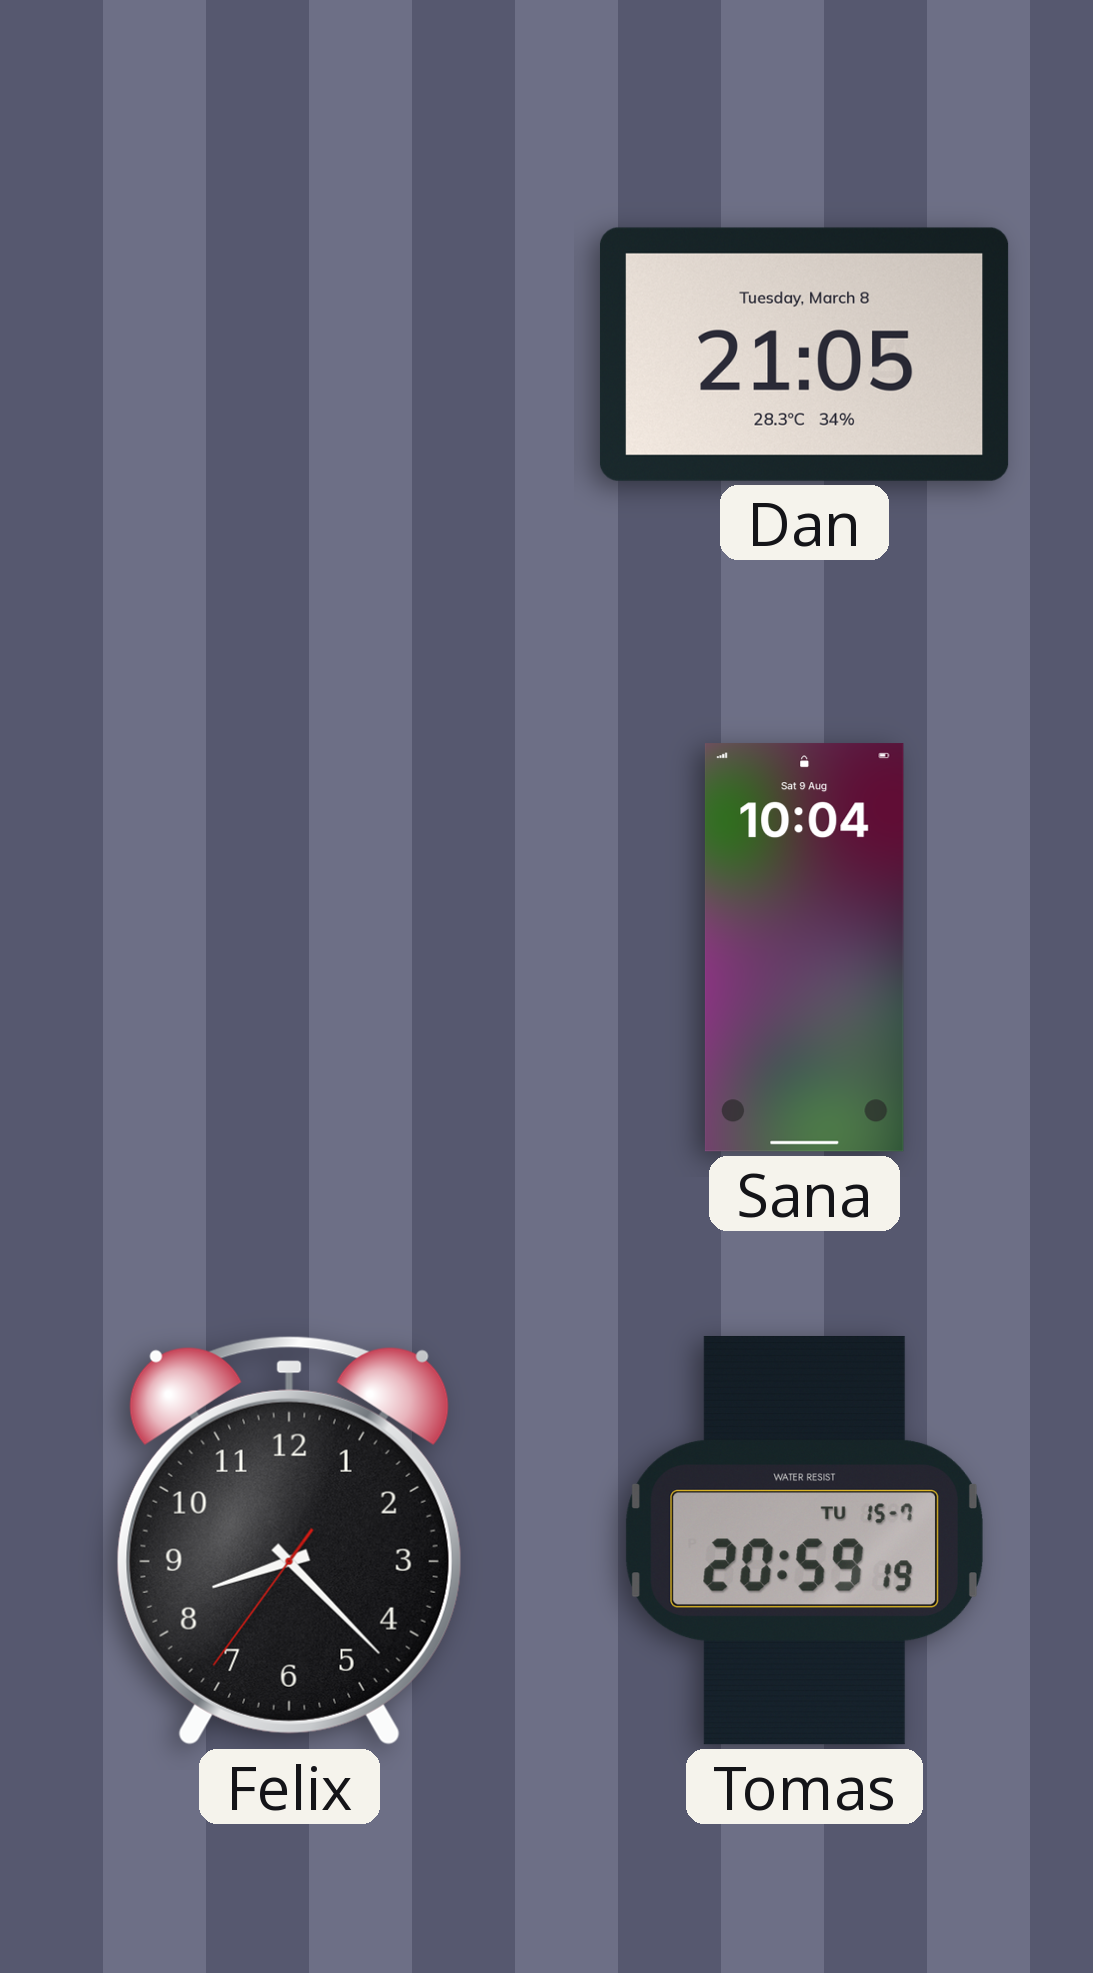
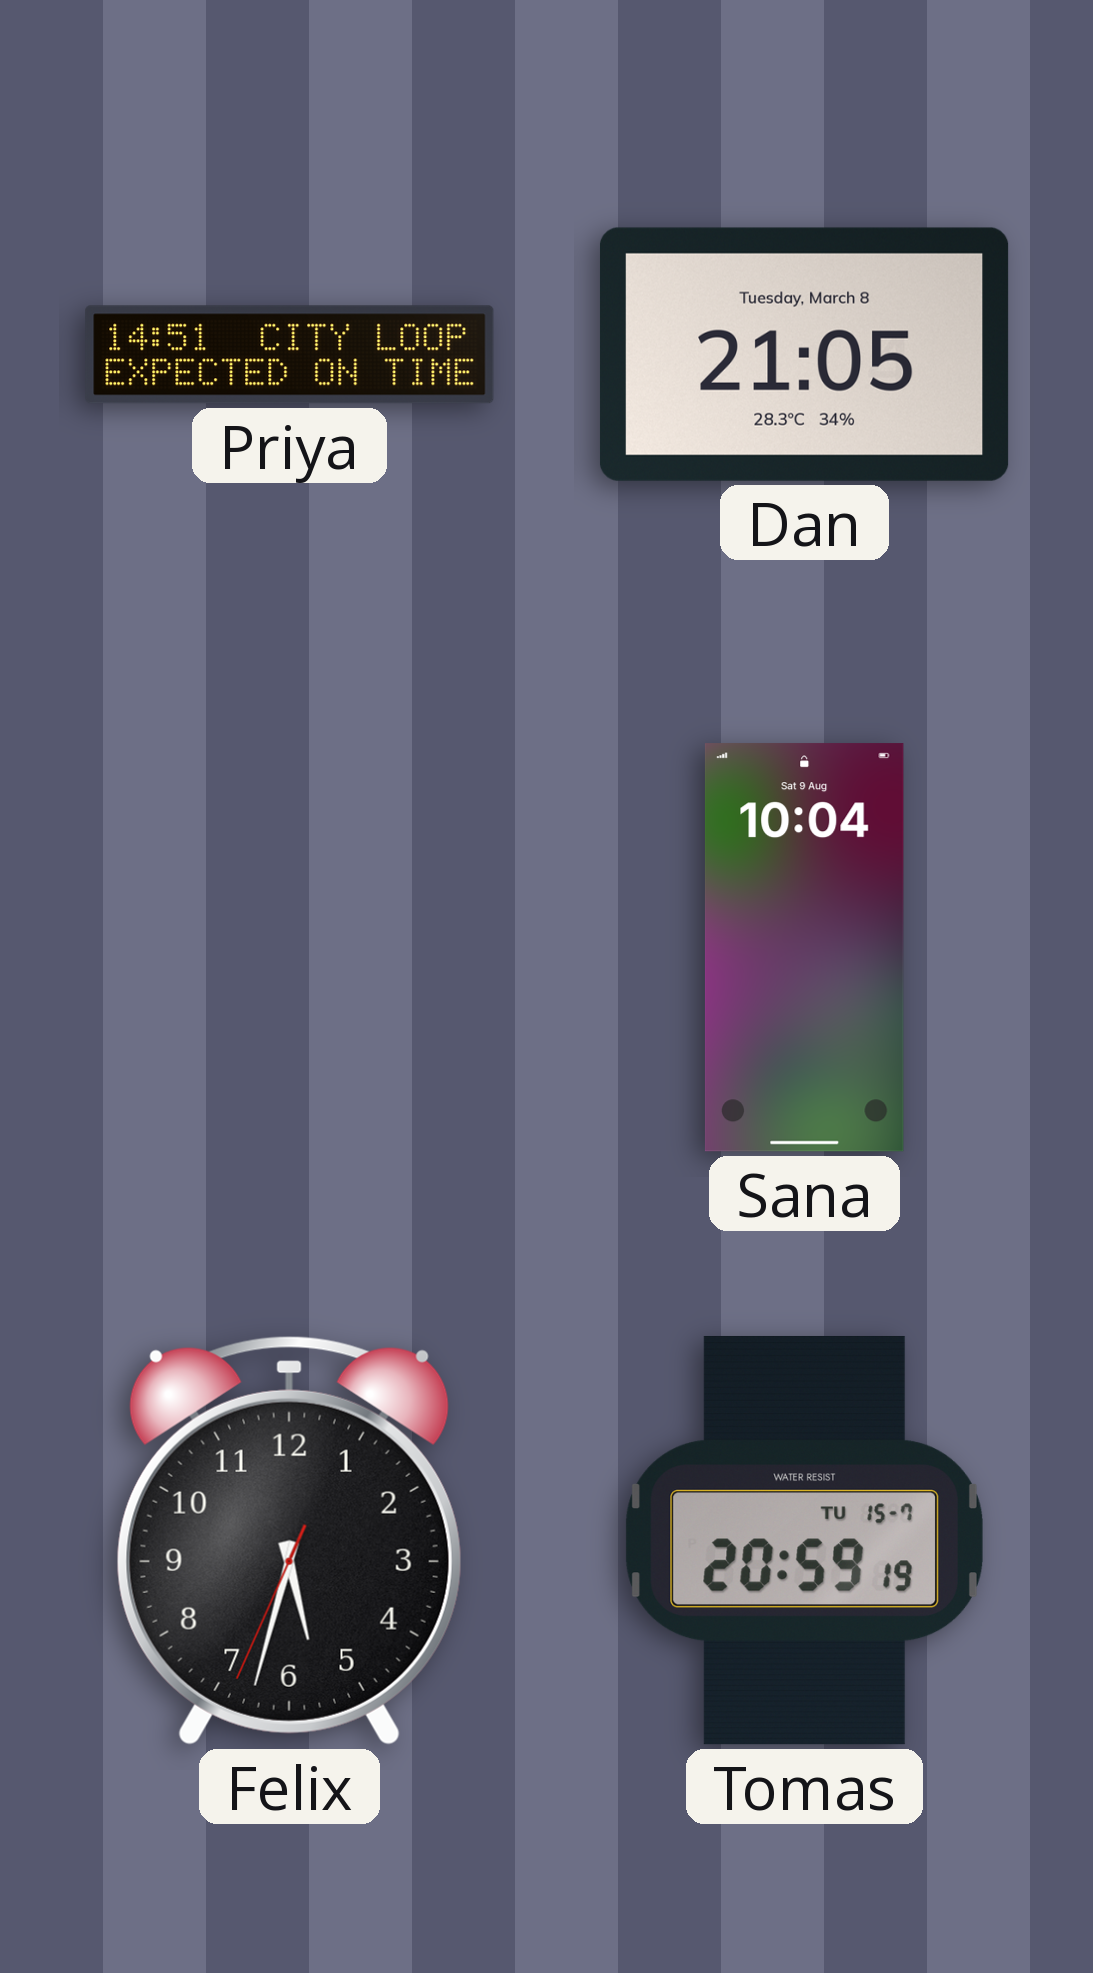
Priya: none -> 14:51 (290, 355)
Felix: 8:22 -> 5:32 (289, 1540)
